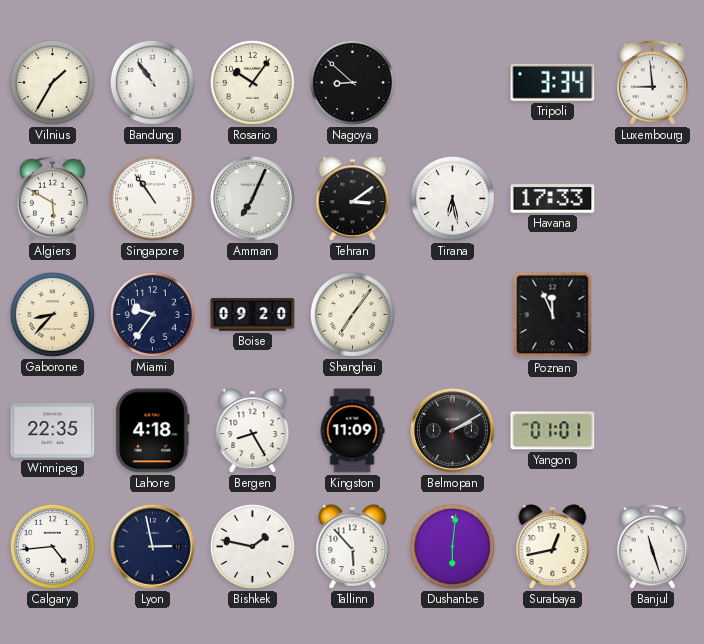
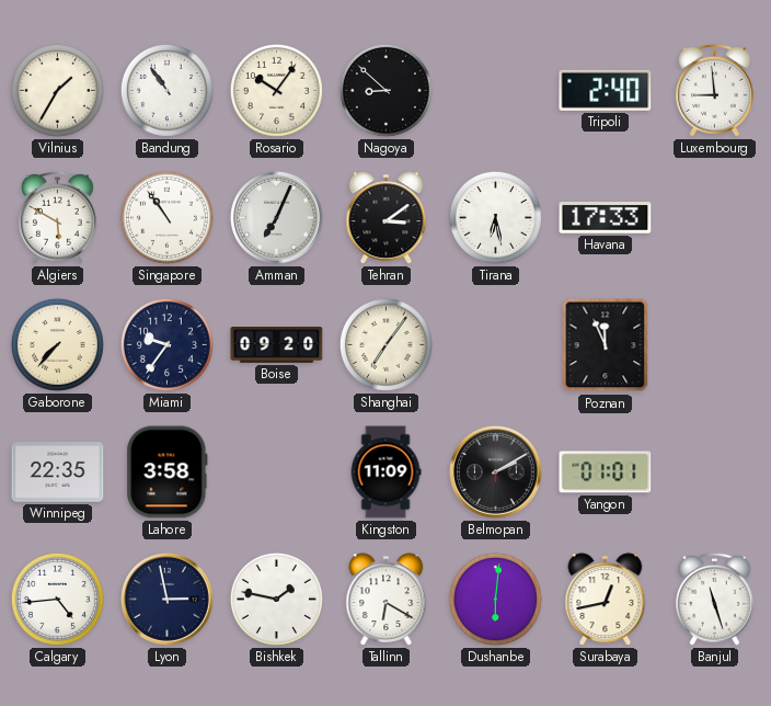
Tripoli: 3:34 -> 2:40 (606, 90)
Gaborone: 8:37 -> 7:37 (57, 344)
Lahore: 4:18 -> 3:58 (168, 472)
Bergen: 8:25 -> none (253, 431)
Tallinn: 5:53 -> 6:20 (387, 600)
